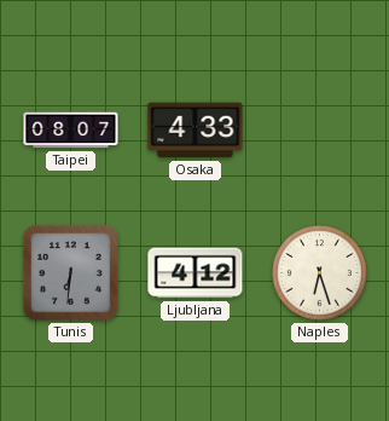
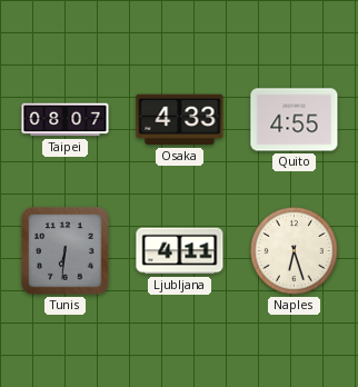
Quito: none -> 4:55 (295, 120)
Ljubljana: 4:12 -> 4:11 (180, 251)
